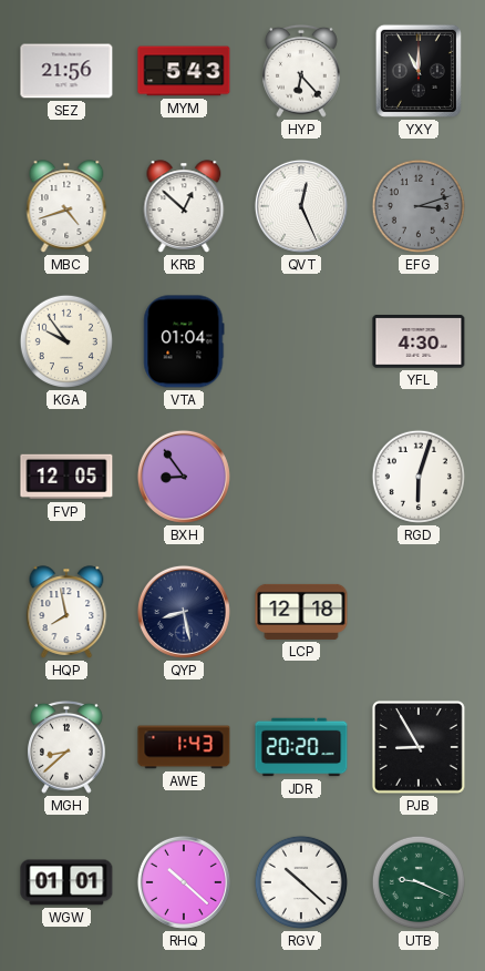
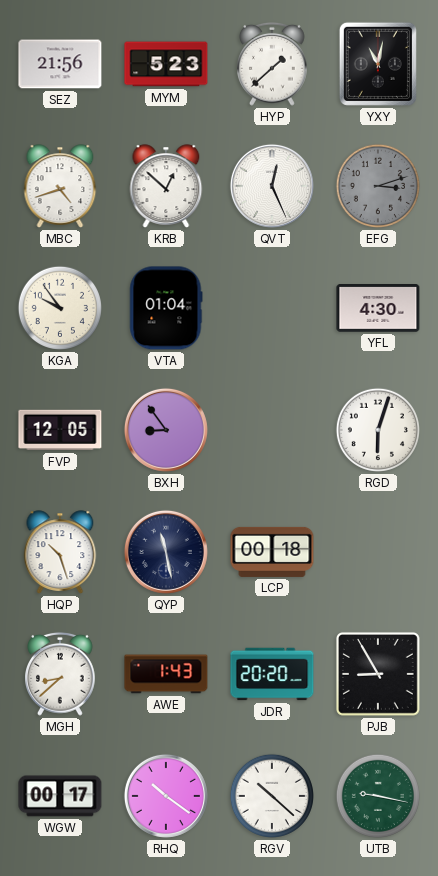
MYM: 5:43 -> 5:23 (166, 64)
HYP: 6:23 -> 1:38 (273, 64)
YXY: 11:00 -> 11:02 (378, 64)
HQP: 7:58 -> 10:27 (60, 552)
QYP: 8:28 -> 11:28 (166, 552)
LCP: 12:18 -> 00:18 (272, 552)
WGW: 01:01 -> 00:17 (60, 796)
RHQ: 10:22 -> 10:21 (166, 796)
UTB: 9:19 -> 9:17 (378, 796)
